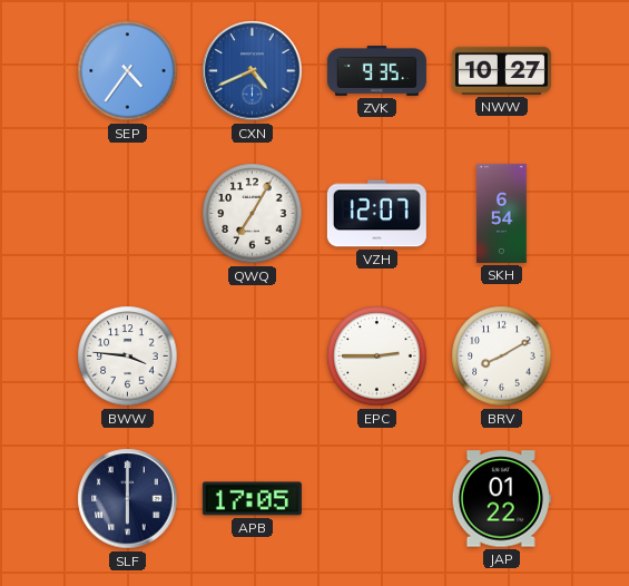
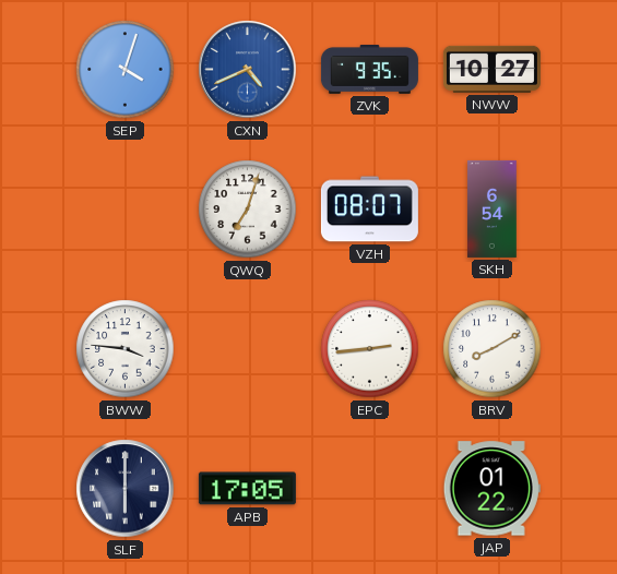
SEP: 4:36 -> 4:03 (126, 70)
QWQ: 7:05 -> 7:03 (248, 210)
VZH: 12:07 -> 08:07 (369, 210)
EPC: 2:45 -> 2:44 (370, 349)
